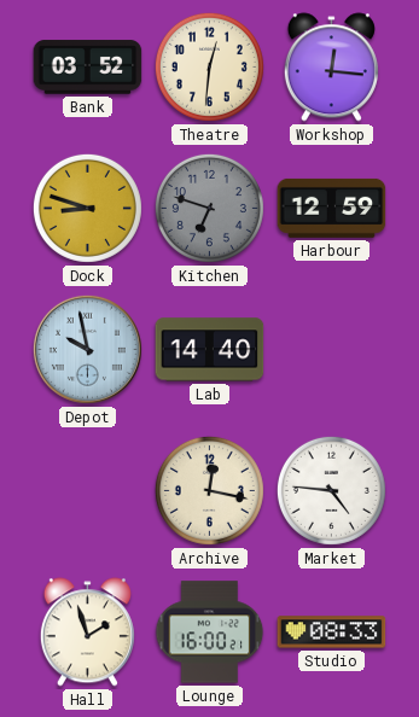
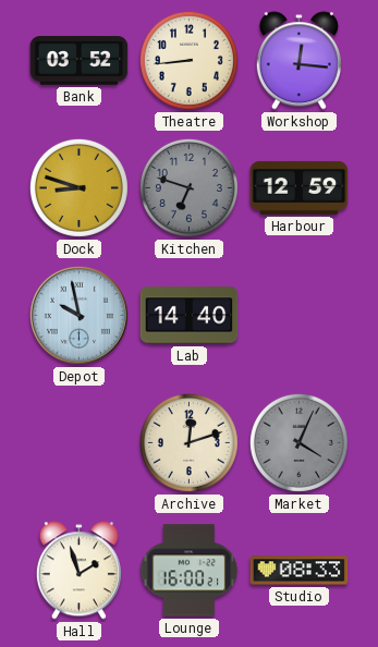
Theatre: 12:31 -> 8:44 (188, 60)
Archive: 12:17 -> 12:12 (188, 442)
Market: 4:46 -> 4:04 (298, 442)
Market dial: white -> grey (298, 442)
